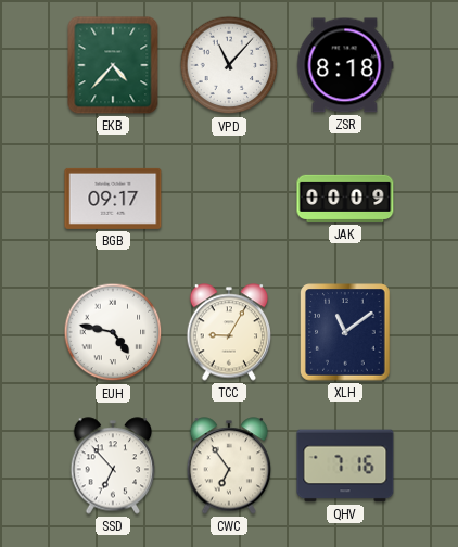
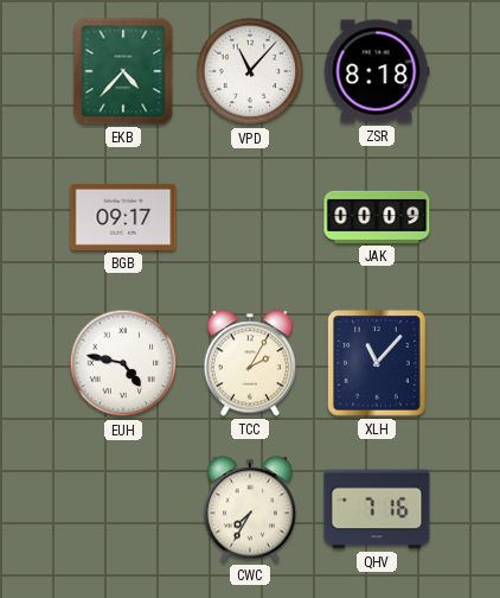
TCC: 9:05 -> 2:05 (250, 363)
XLH: 11:09 -> 11:07 (377, 363)
SSD: 6:53 -> none (113, 466)
CWC: 6:54 -> 7:35 (250, 509)
